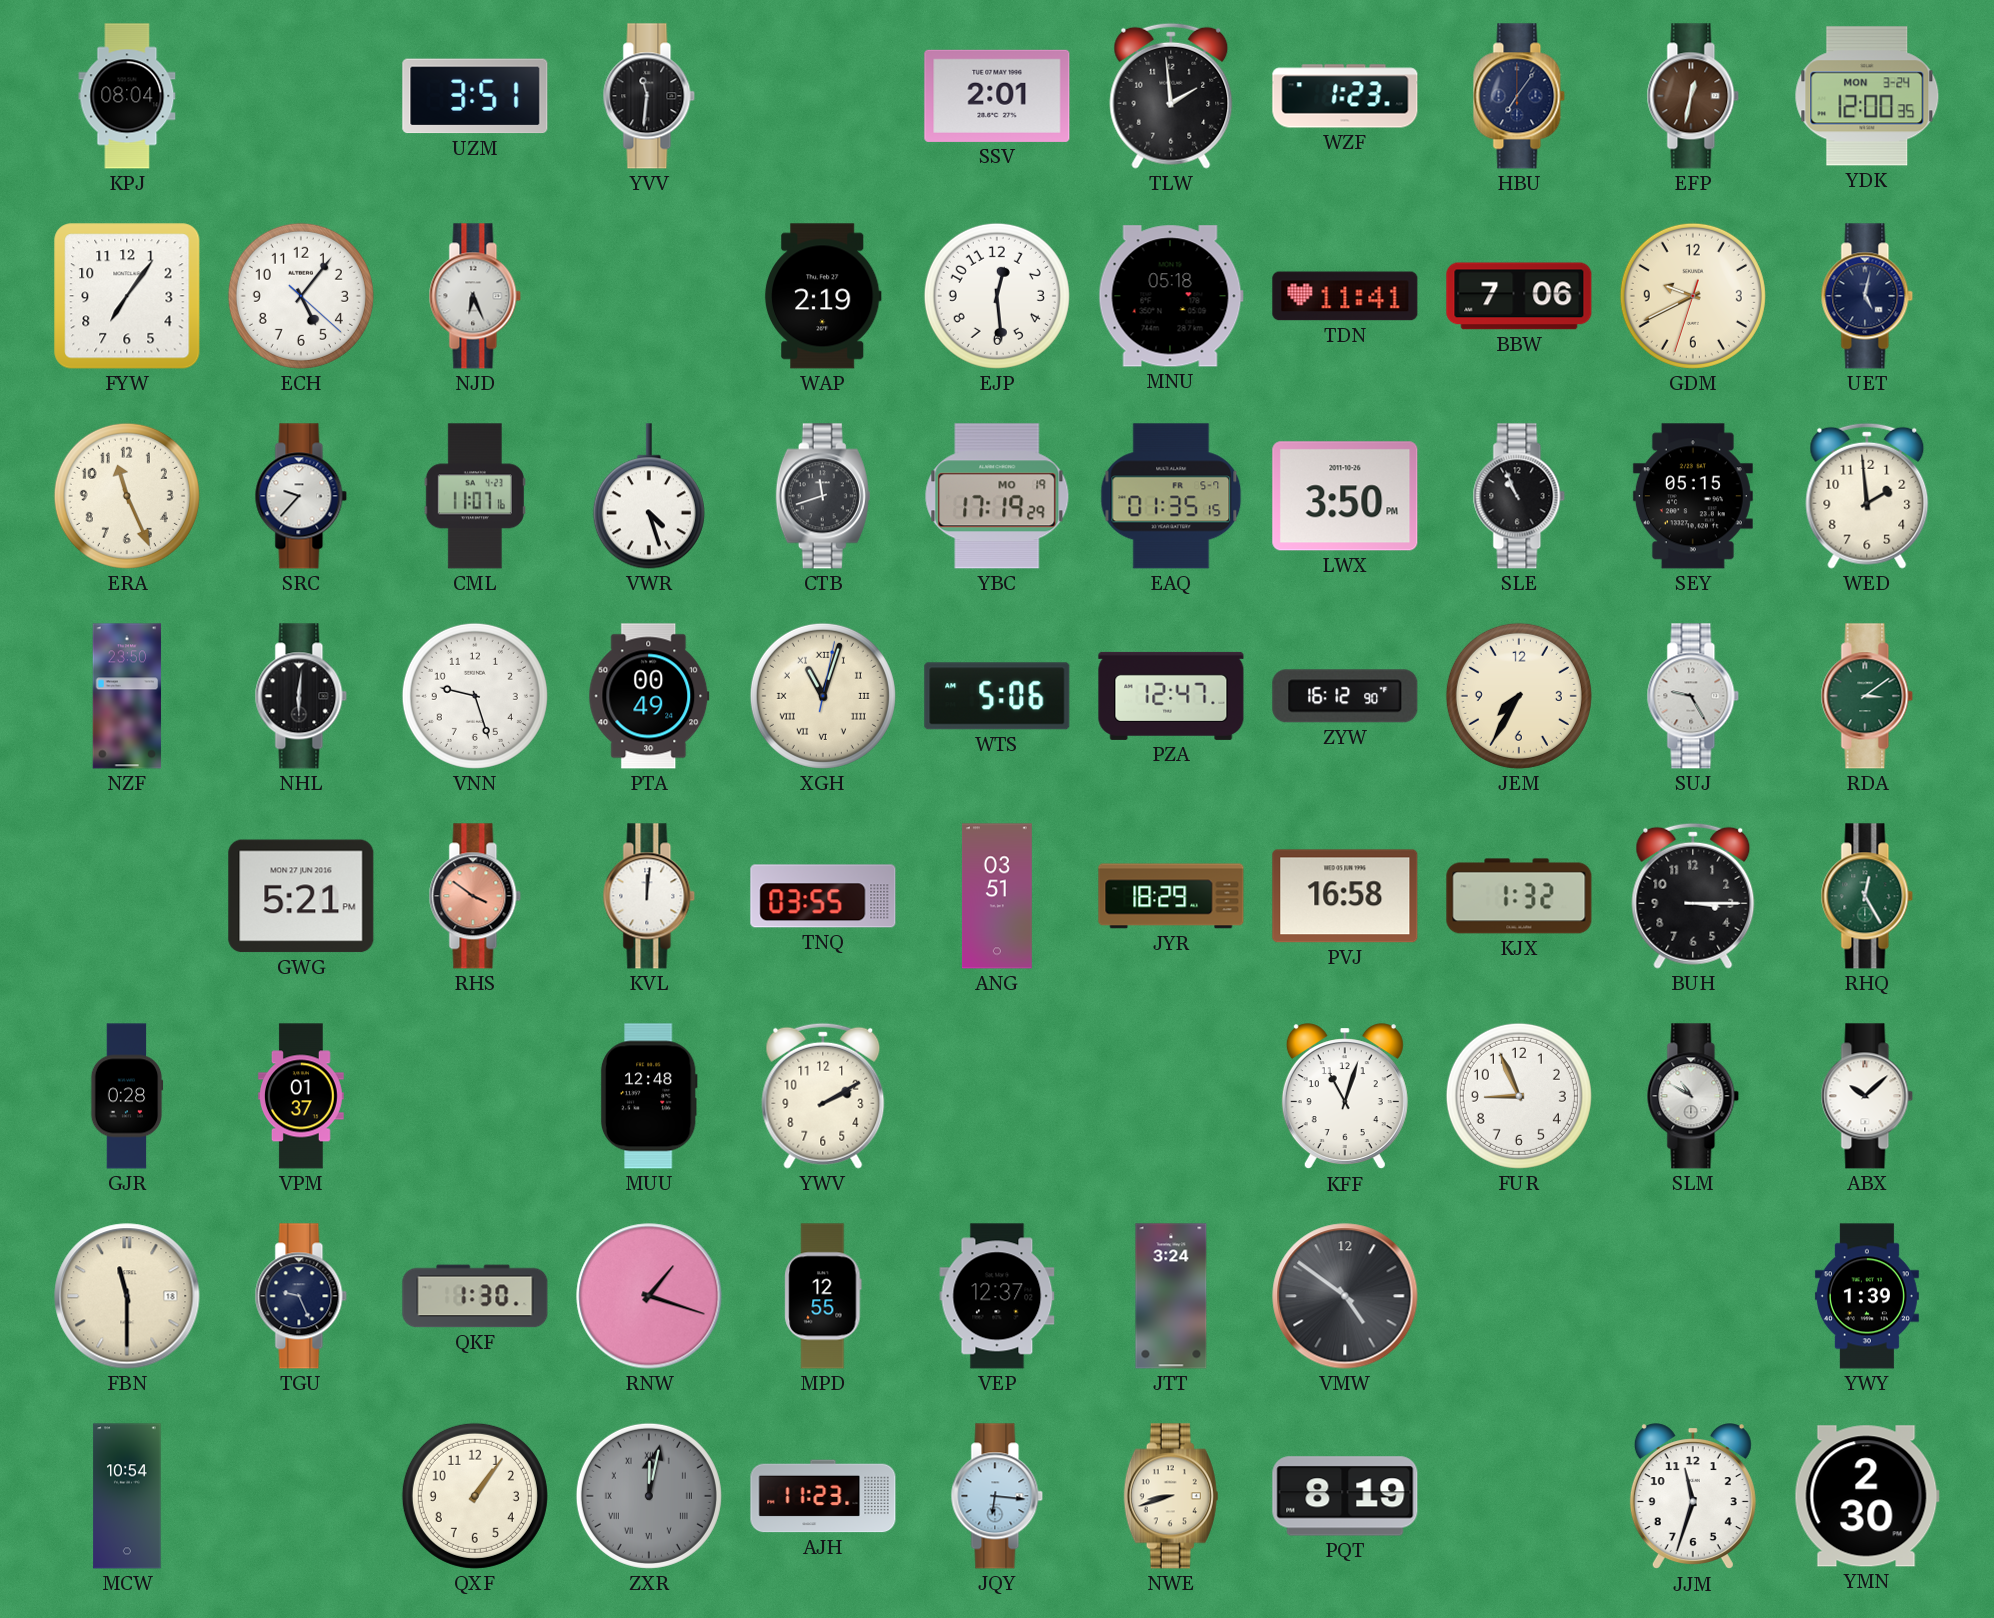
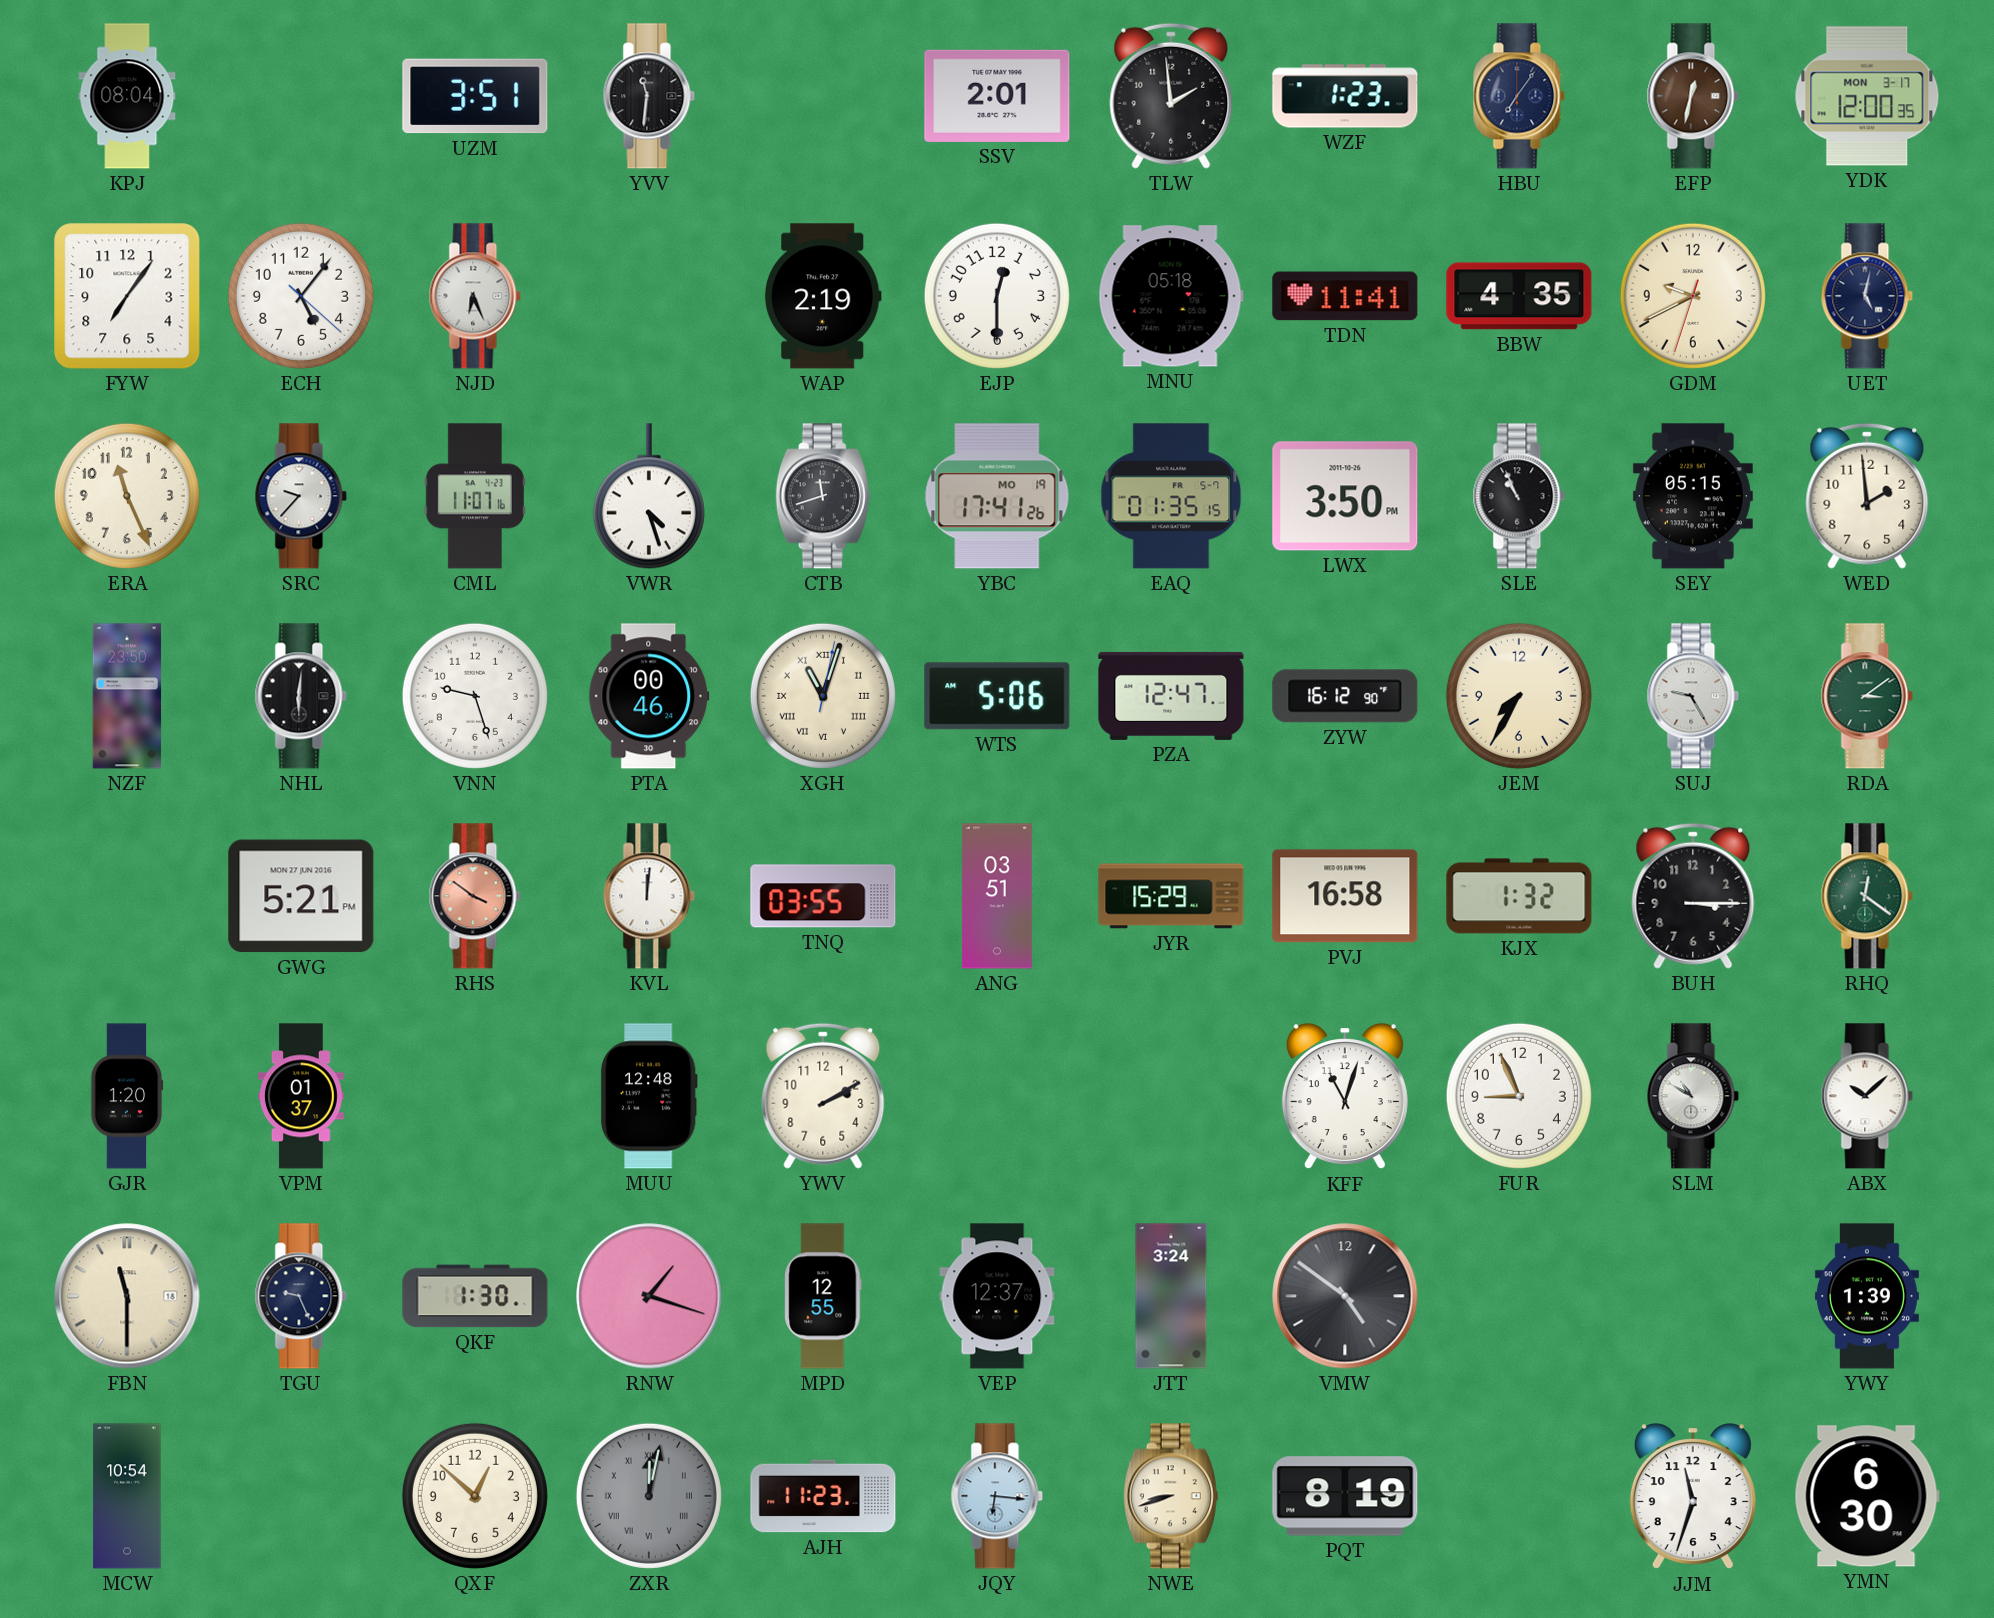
YDK date: MON 3-24 -> MON 3-17 (1867, 96)
EJP: 12:29 -> 12:30 (997, 296)
BBW: 7:06 -> 4:35 (1519, 296)
YBC: 17:19 -> 17:41 (997, 496)
PTA: 00:49 -> 00:46 (649, 696)
JYR: 18:29 -> 15:29 (1171, 896)
RHQ: 12:25 -> 12:21 (1867, 896)
GJR: 0:28 -> 1:20 (127, 1096)
QXF: 1:06 -> 12:52 (475, 1496)
YMN: 2:30 -> 6:30 (1867, 1496)
